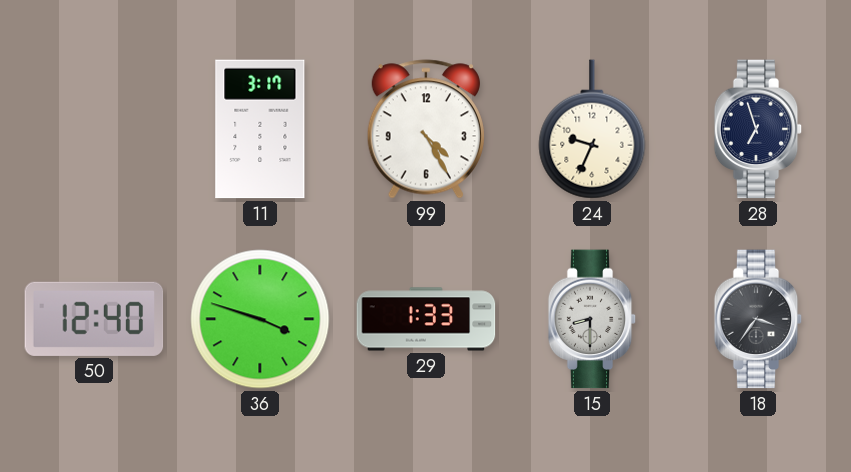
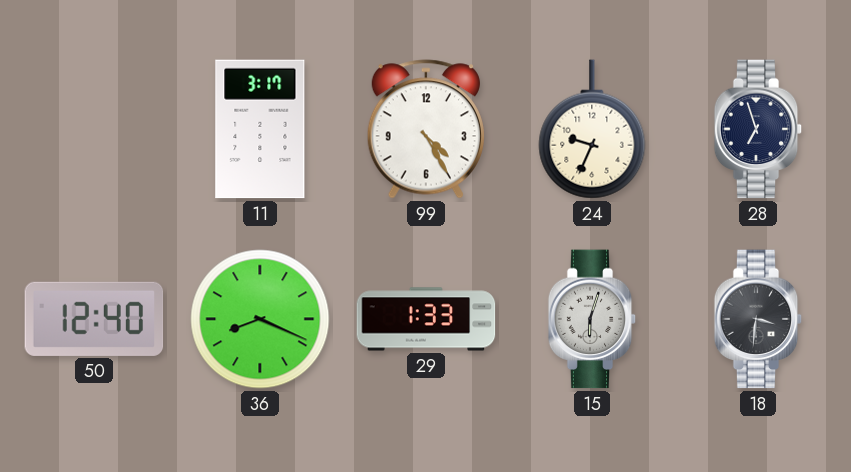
36: 3:48 -> 8:19 (260, 319)
15: 8:30 -> 6:03 (592, 319)
18: 3:36 -> 3:31 (758, 319)
